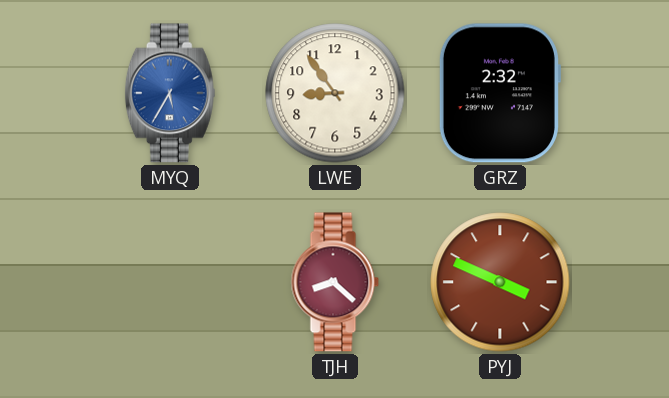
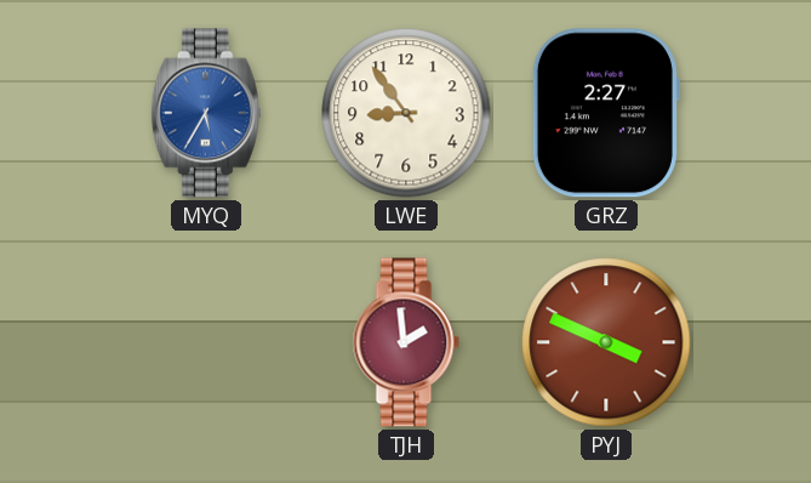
GRZ: 2:32 -> 2:27 (605, 113)
TJH: 8:22 -> 1:59 (406, 342)
